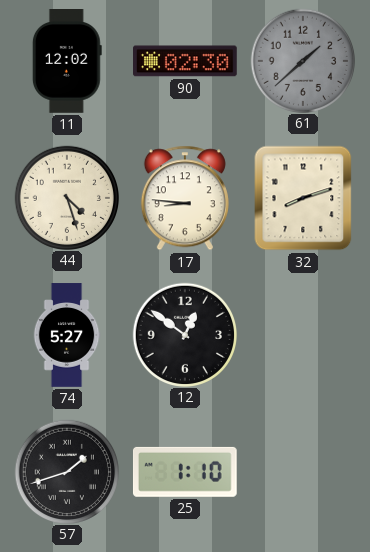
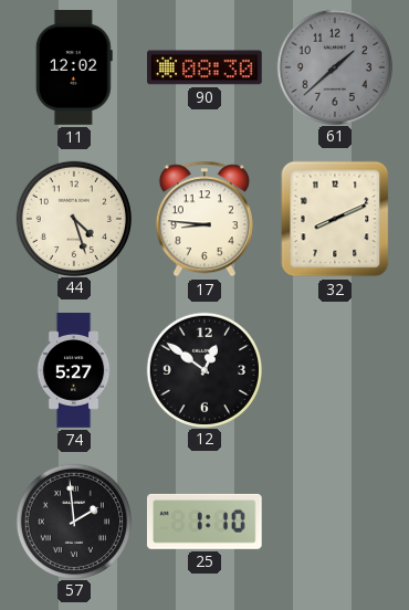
90: 02:30 -> 08:30 (206, 67)
32: 8:12 -> 8:11 (335, 219)
57: 1:42 -> 1:59 (73, 520)
